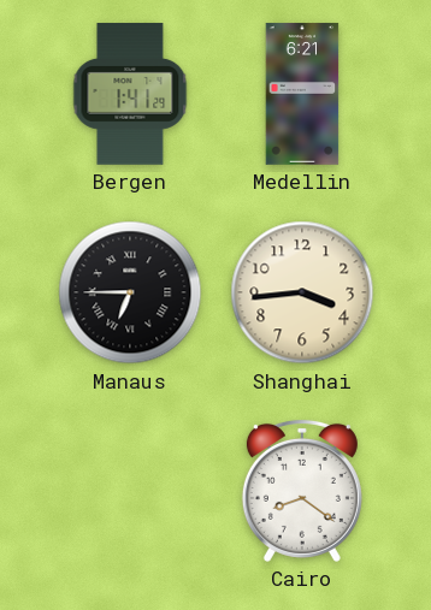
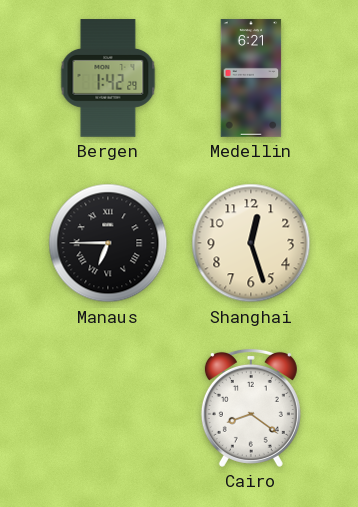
Bergen: 1:41 -> 1:42 (108, 78)
Shanghai: 3:44 -> 12:27 (251, 243)
